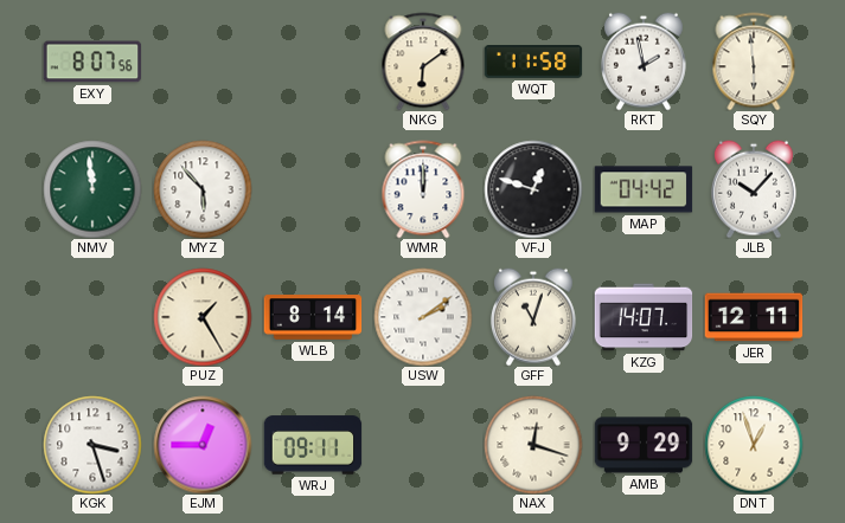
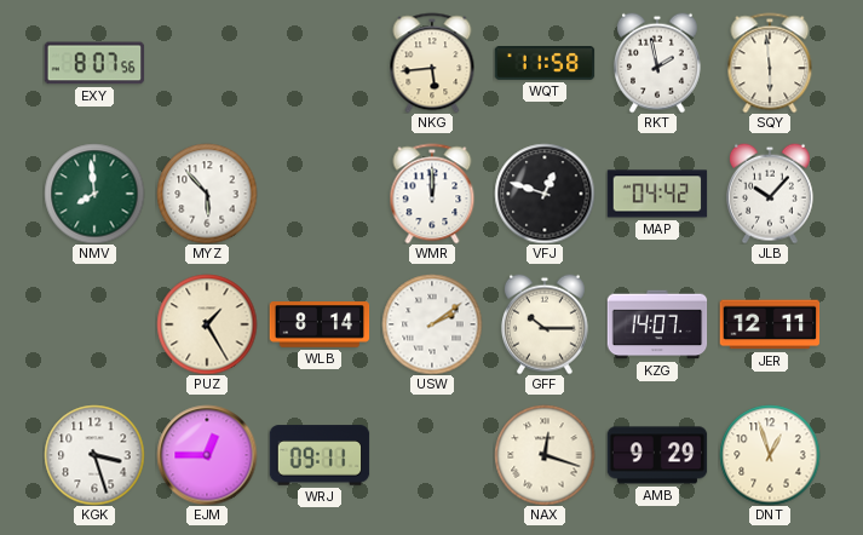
NKG: 6:09 -> 5:44 (432, 63)
NMV: 11:59 -> 7:59 (94, 194)
GFF: 11:03 -> 10:15 (545, 324)
